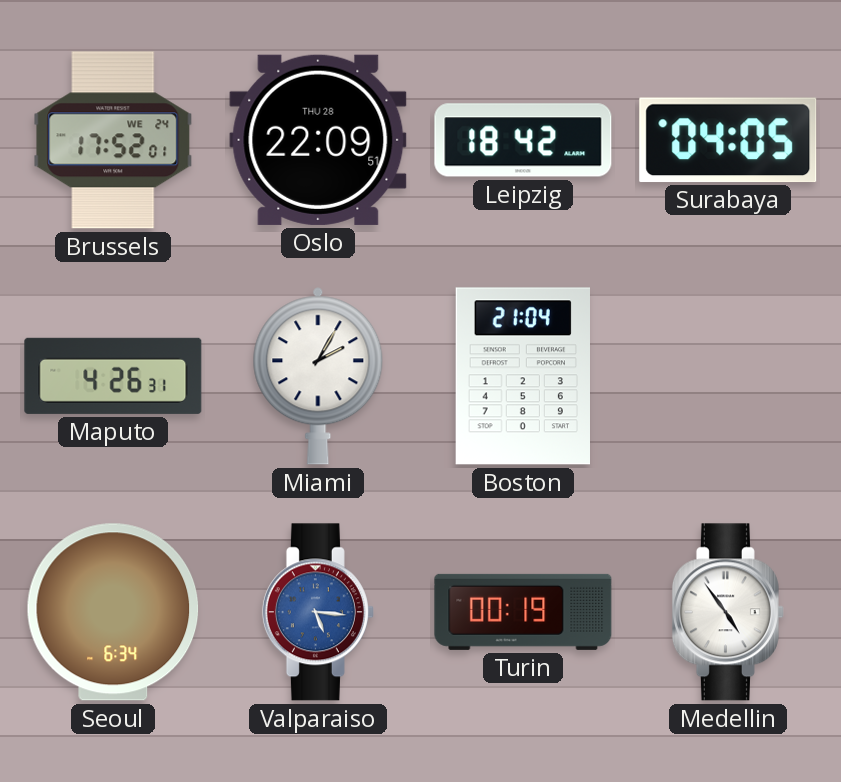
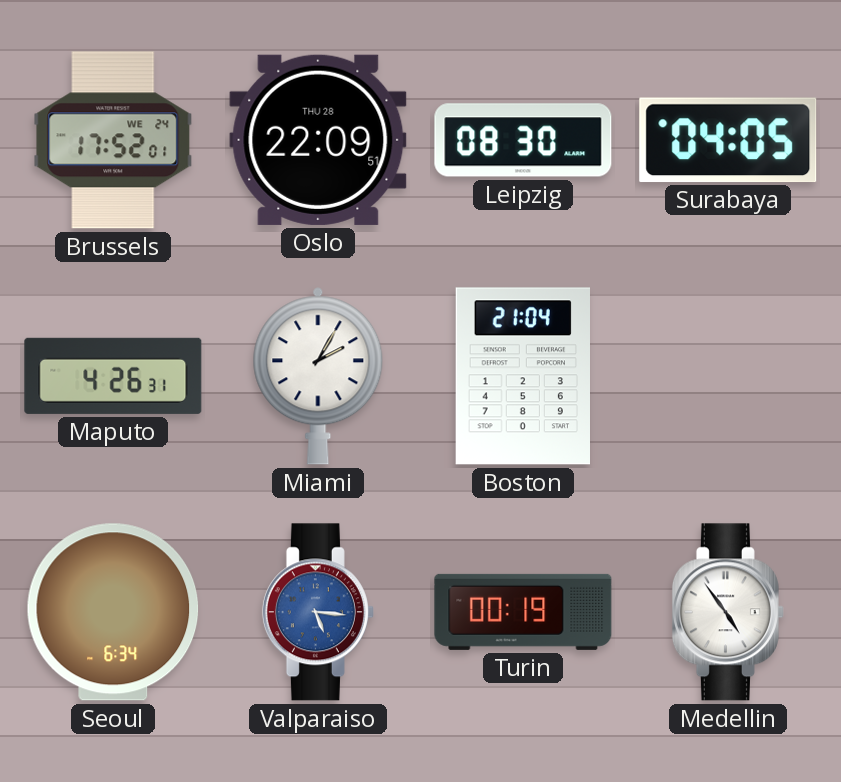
Leipzig: 18:42 -> 08:30 (523, 140)
